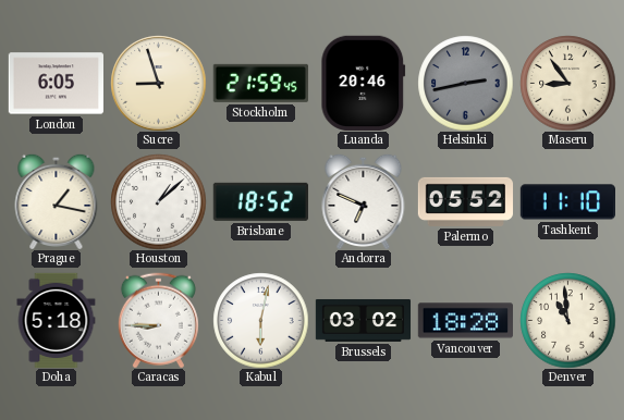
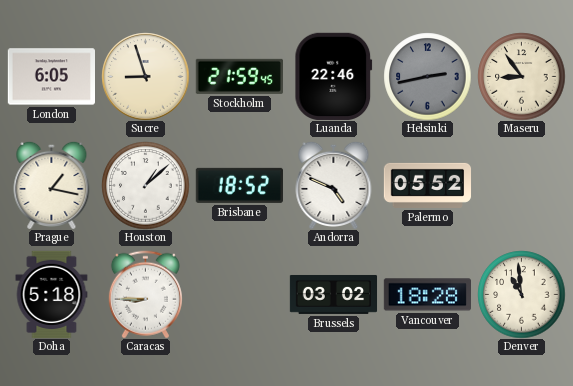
Luanda: 20:46 -> 22:46 (334, 76)
Andorra: 6:49 -> 4:49 (334, 185)
Tashkent: 11:10 -> none (567, 202)
Kabul: 6:02 -> none (260, 320)
